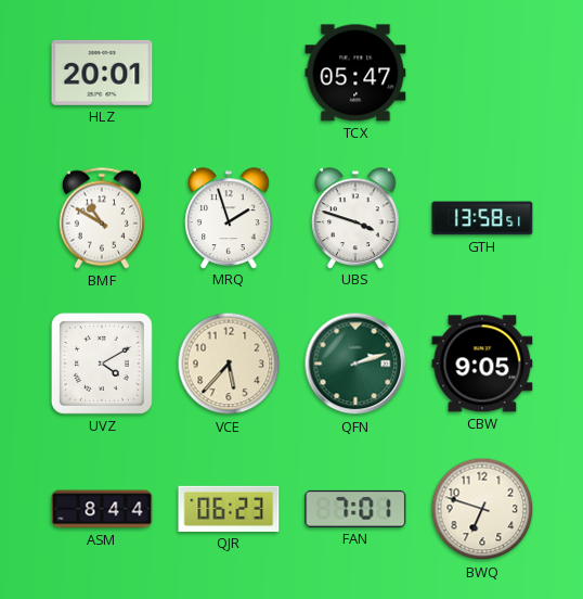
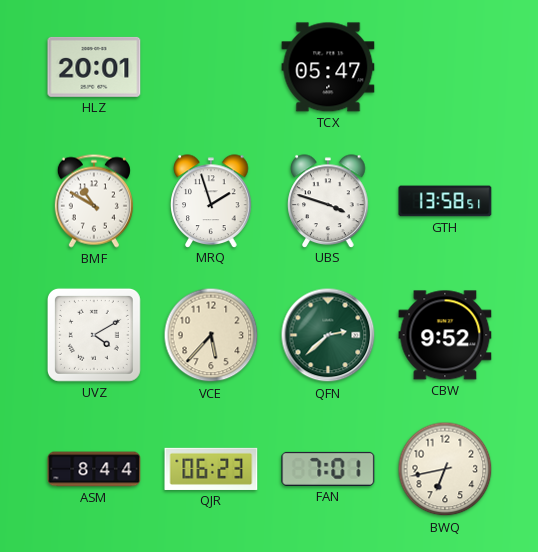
QFN: 2:12 -> 2:38 (328, 335)
CBW: 9:05 -> 9:52 (445, 335)
BWQ: 6:48 -> 6:43 (445, 469)
